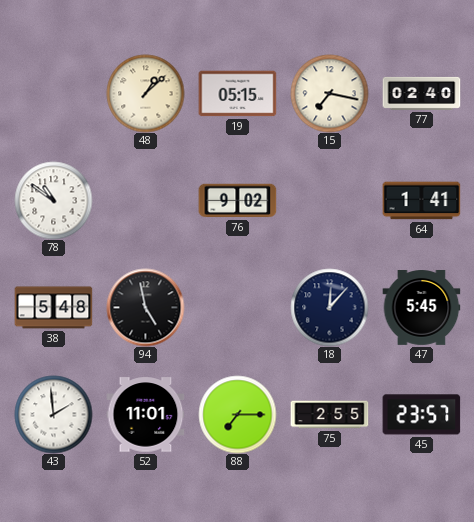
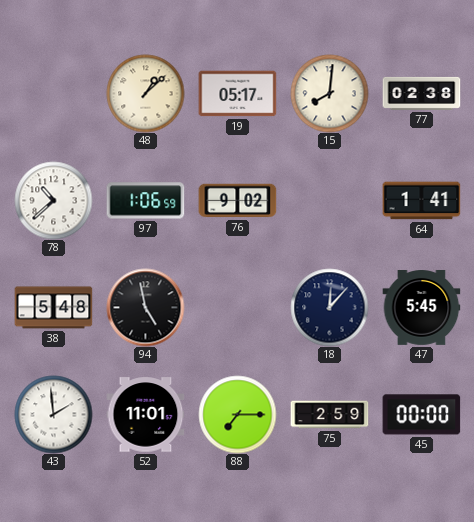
19: 05:15 -> 05:17 (237, 94)
15: 7:17 -> 8:01 (329, 93)
77: 02:40 -> 02:38 (421, 93)
78: 10:51 -> 10:38 (53, 200)
97: none -> 1:06 (145, 201)
75: 2:55 -> 2:59 (329, 415)
45: 23:57 -> 00:00 (421, 415)
